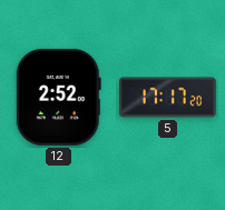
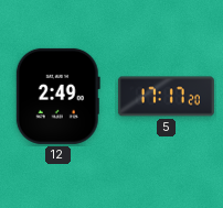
12: 2:52 -> 2:49 (57, 96)
